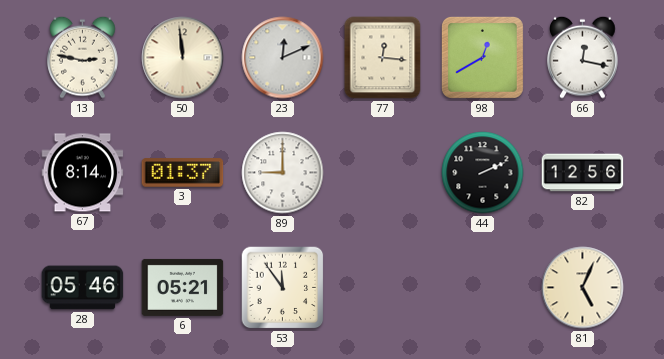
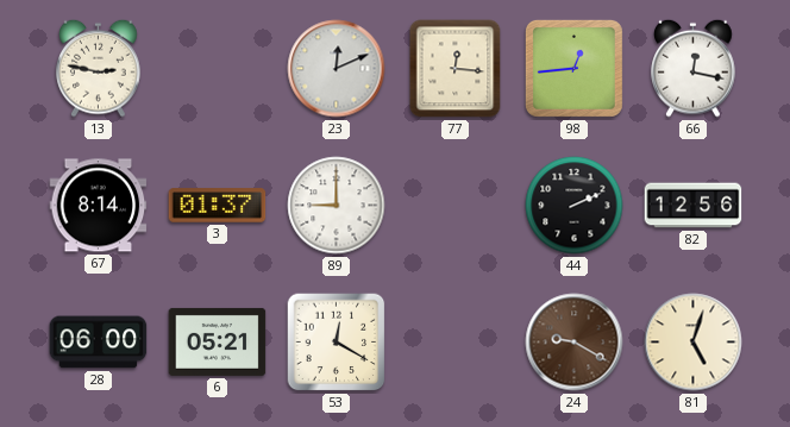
50: 11:59 -> none (183, 58)
98: 12:40 -> 12:44 (573, 68)
28: 05:46 -> 06:00 (99, 343)
53: 11:54 -> 12:20 (337, 343)
24: none -> 9:20 (575, 343)
81: 5:04 -> 5:03 (694, 343)
